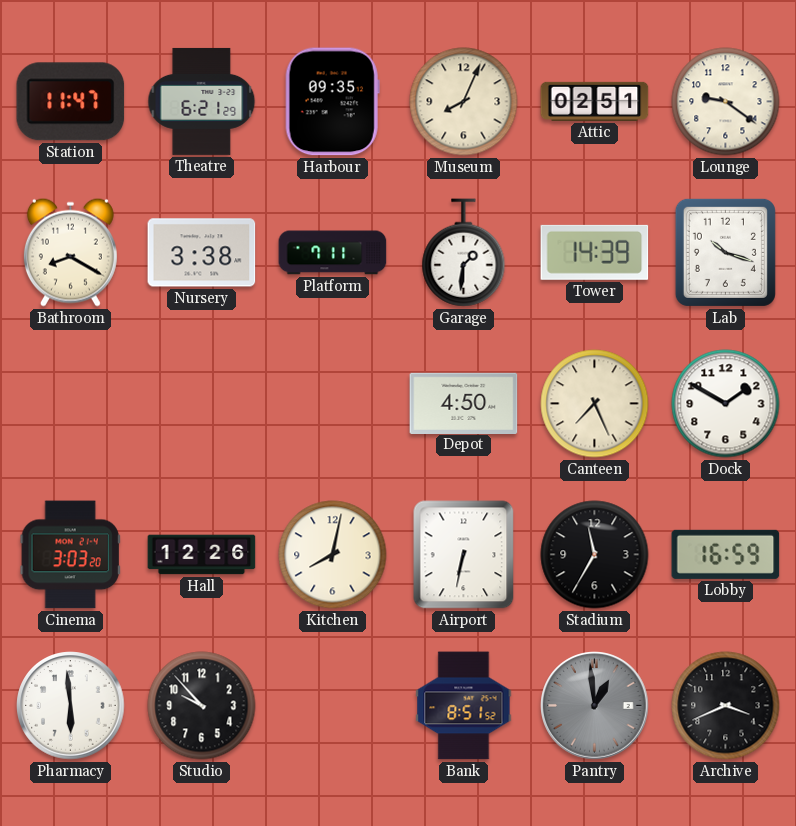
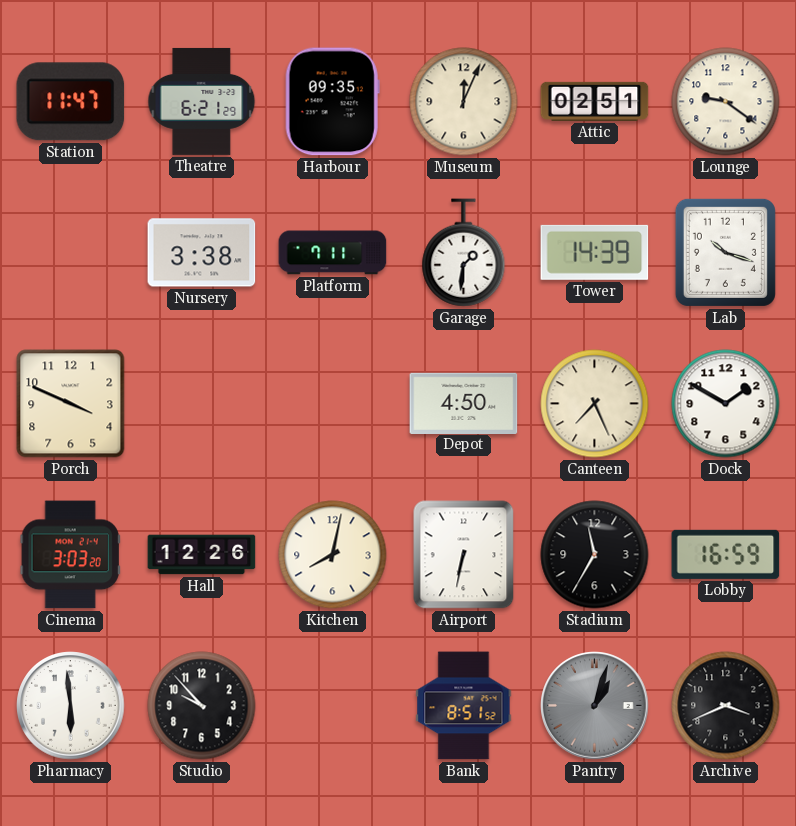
Museum: 8:04 -> 12:04 (464, 102)
Bathroom: 8:20 -> none (70, 252)
Porch: none -> 3:49 (71, 404)
Pantry: 12:59 -> 1:03 (595, 706)
